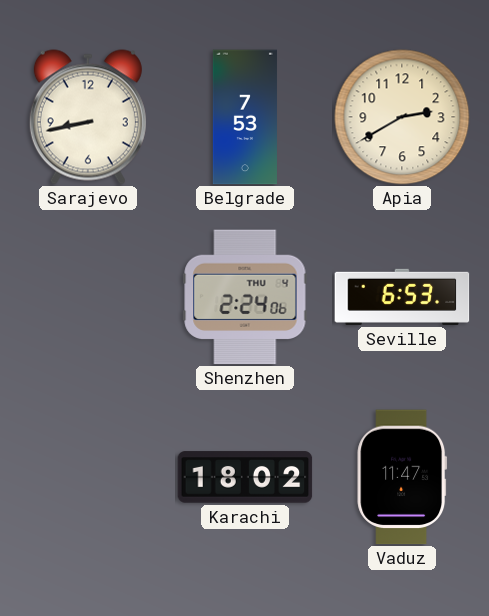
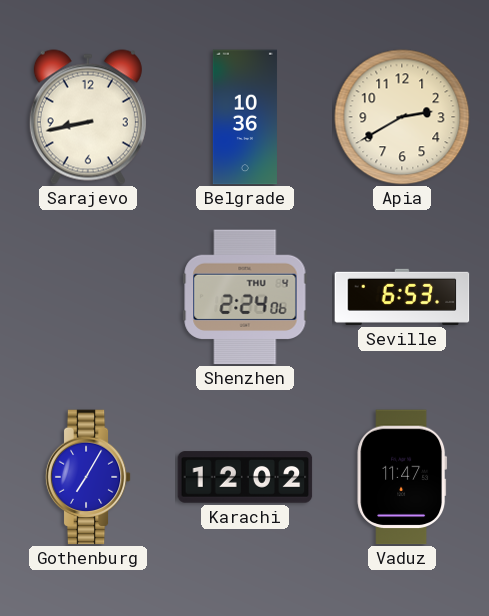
Belgrade: 7:53 -> 10:36 (245, 117)
Gothenburg: none -> 7:05 (88, 477)
Karachi: 18:02 -> 12:02 (245, 477)
